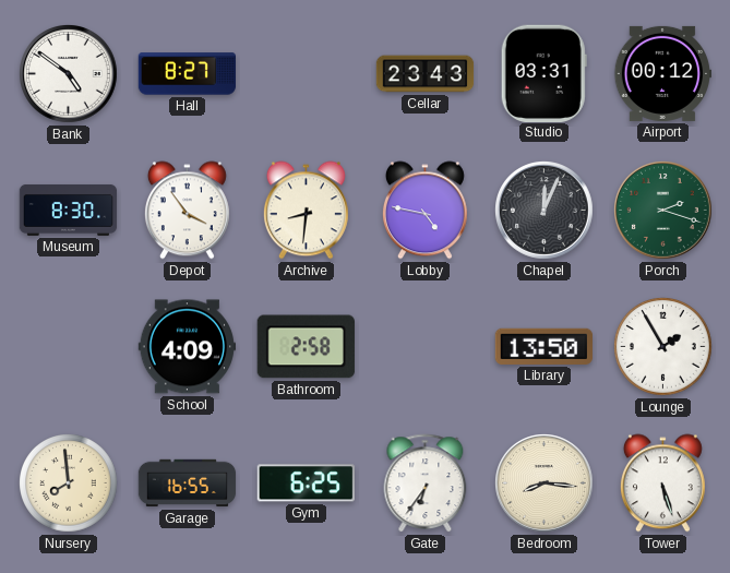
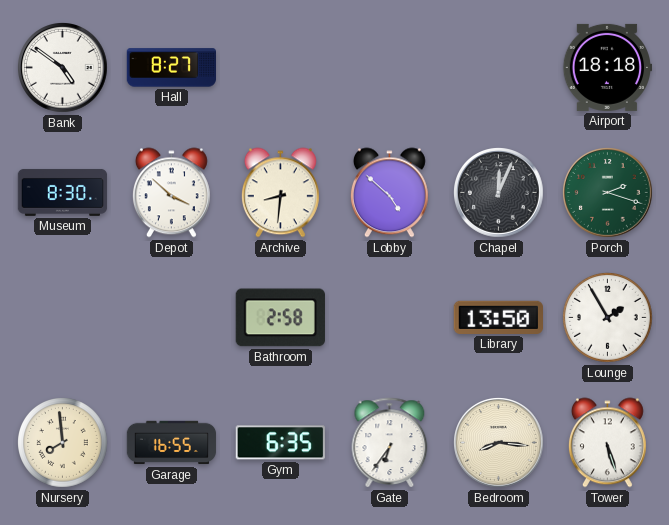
Cellar: 23:43 -> none (426, 74)
Studio: 03:31 -> none (543, 73)
Airport: 00:12 -> 18:18 (608, 67)
Depot: 3:54 -> 3:52 (171, 193)
Lobby: 4:47 -> 4:52 (389, 193)
School: 4:09 -> none (187, 347)
Gym: 6:25 -> 6:35 (280, 443)
